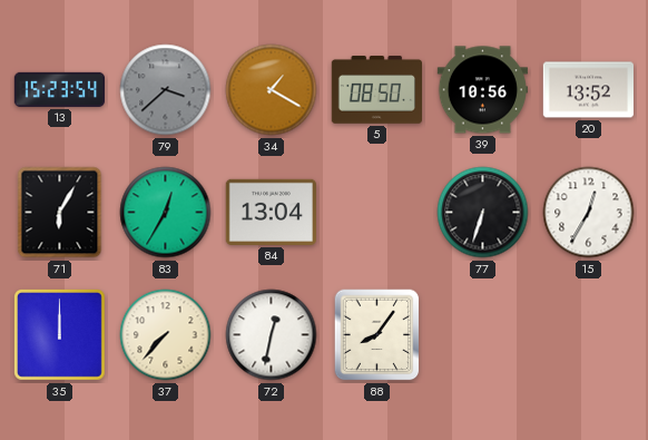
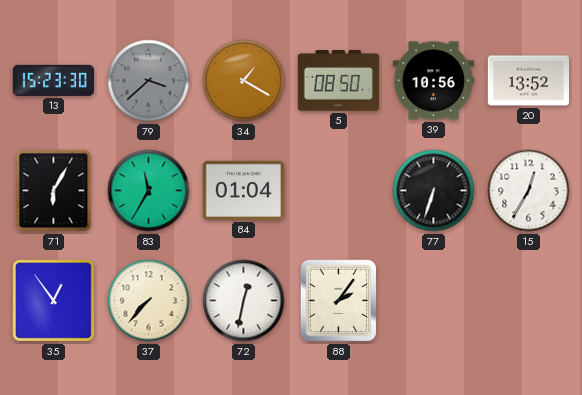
13: 15:23:54 -> 15:23:30 (53, 80)
83: 12:35 -> 11:35 (149, 191)
84: 13:04 -> 01:04 (243, 190)
35: 12:00 -> 12:54 (53, 300)
88: 8:06 -> 2:06 (339, 301)
